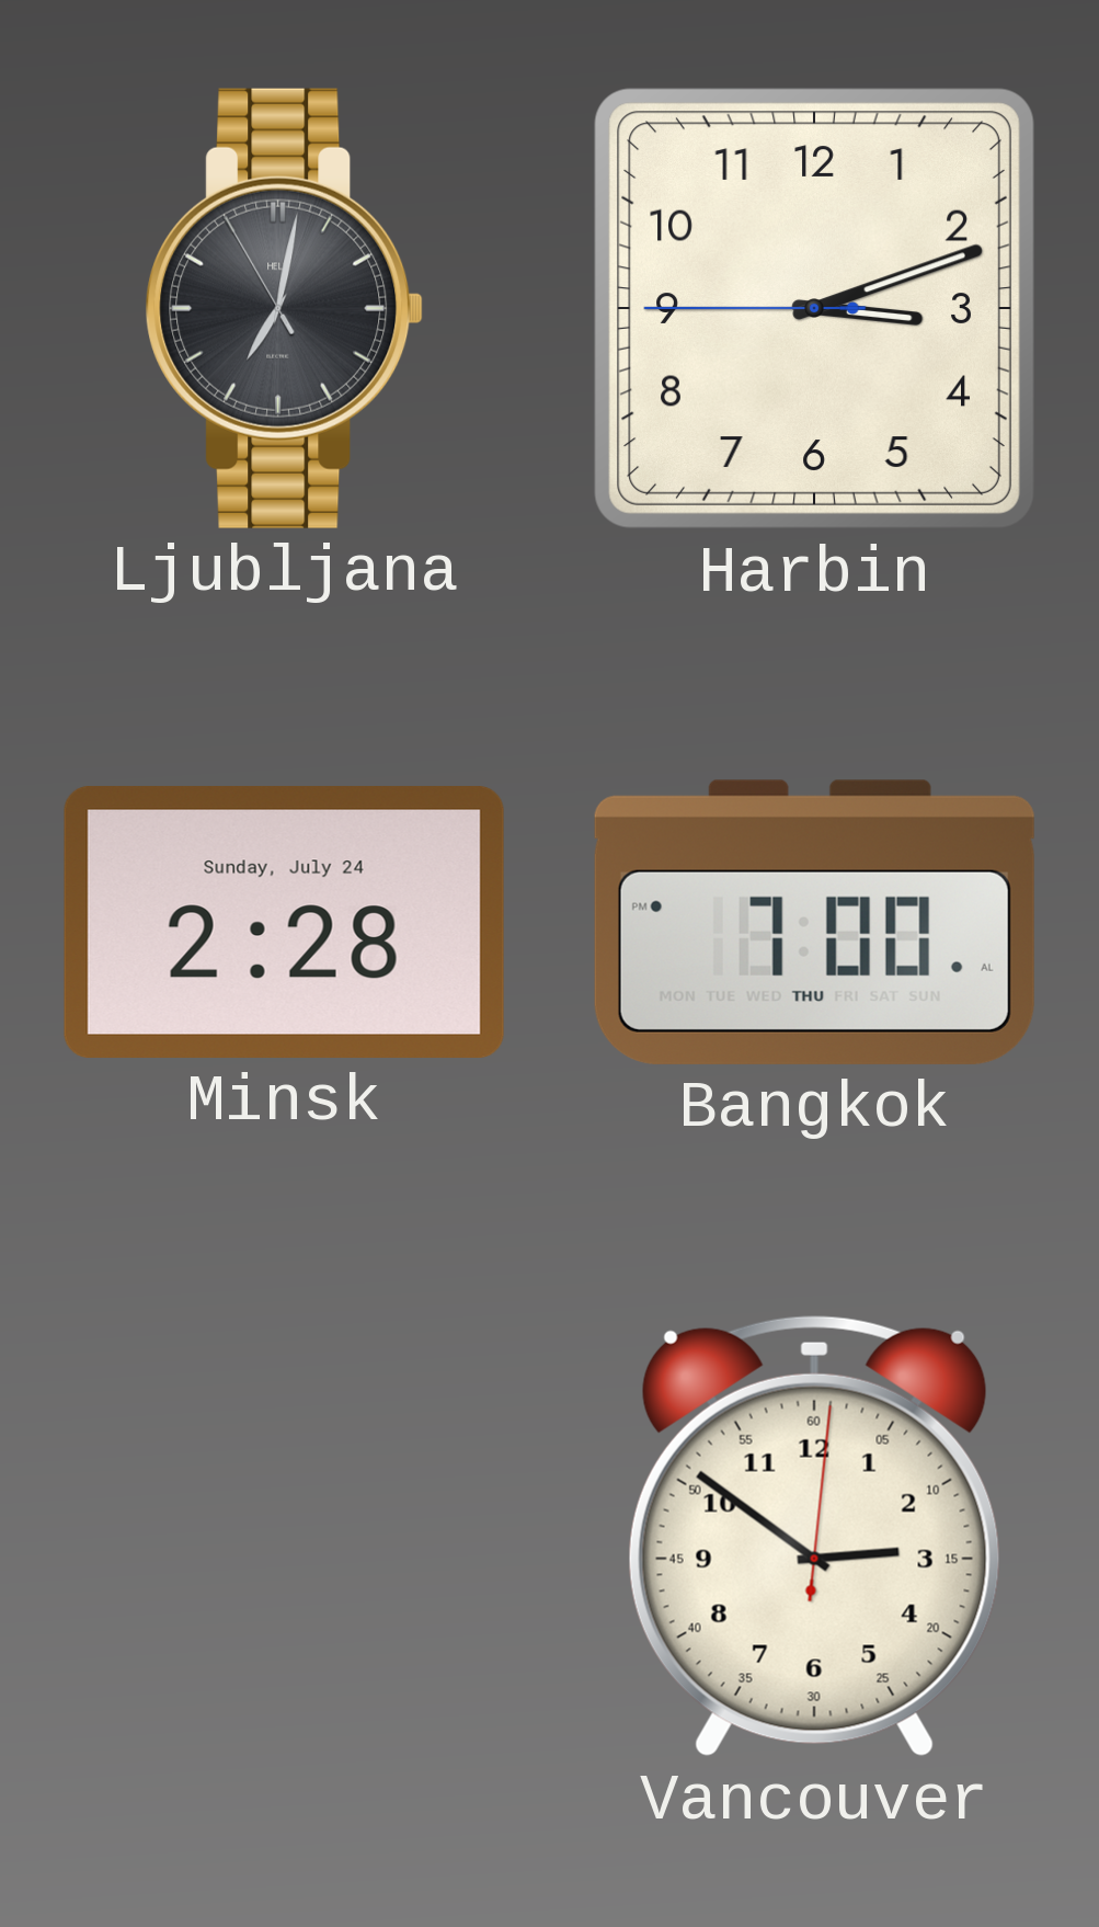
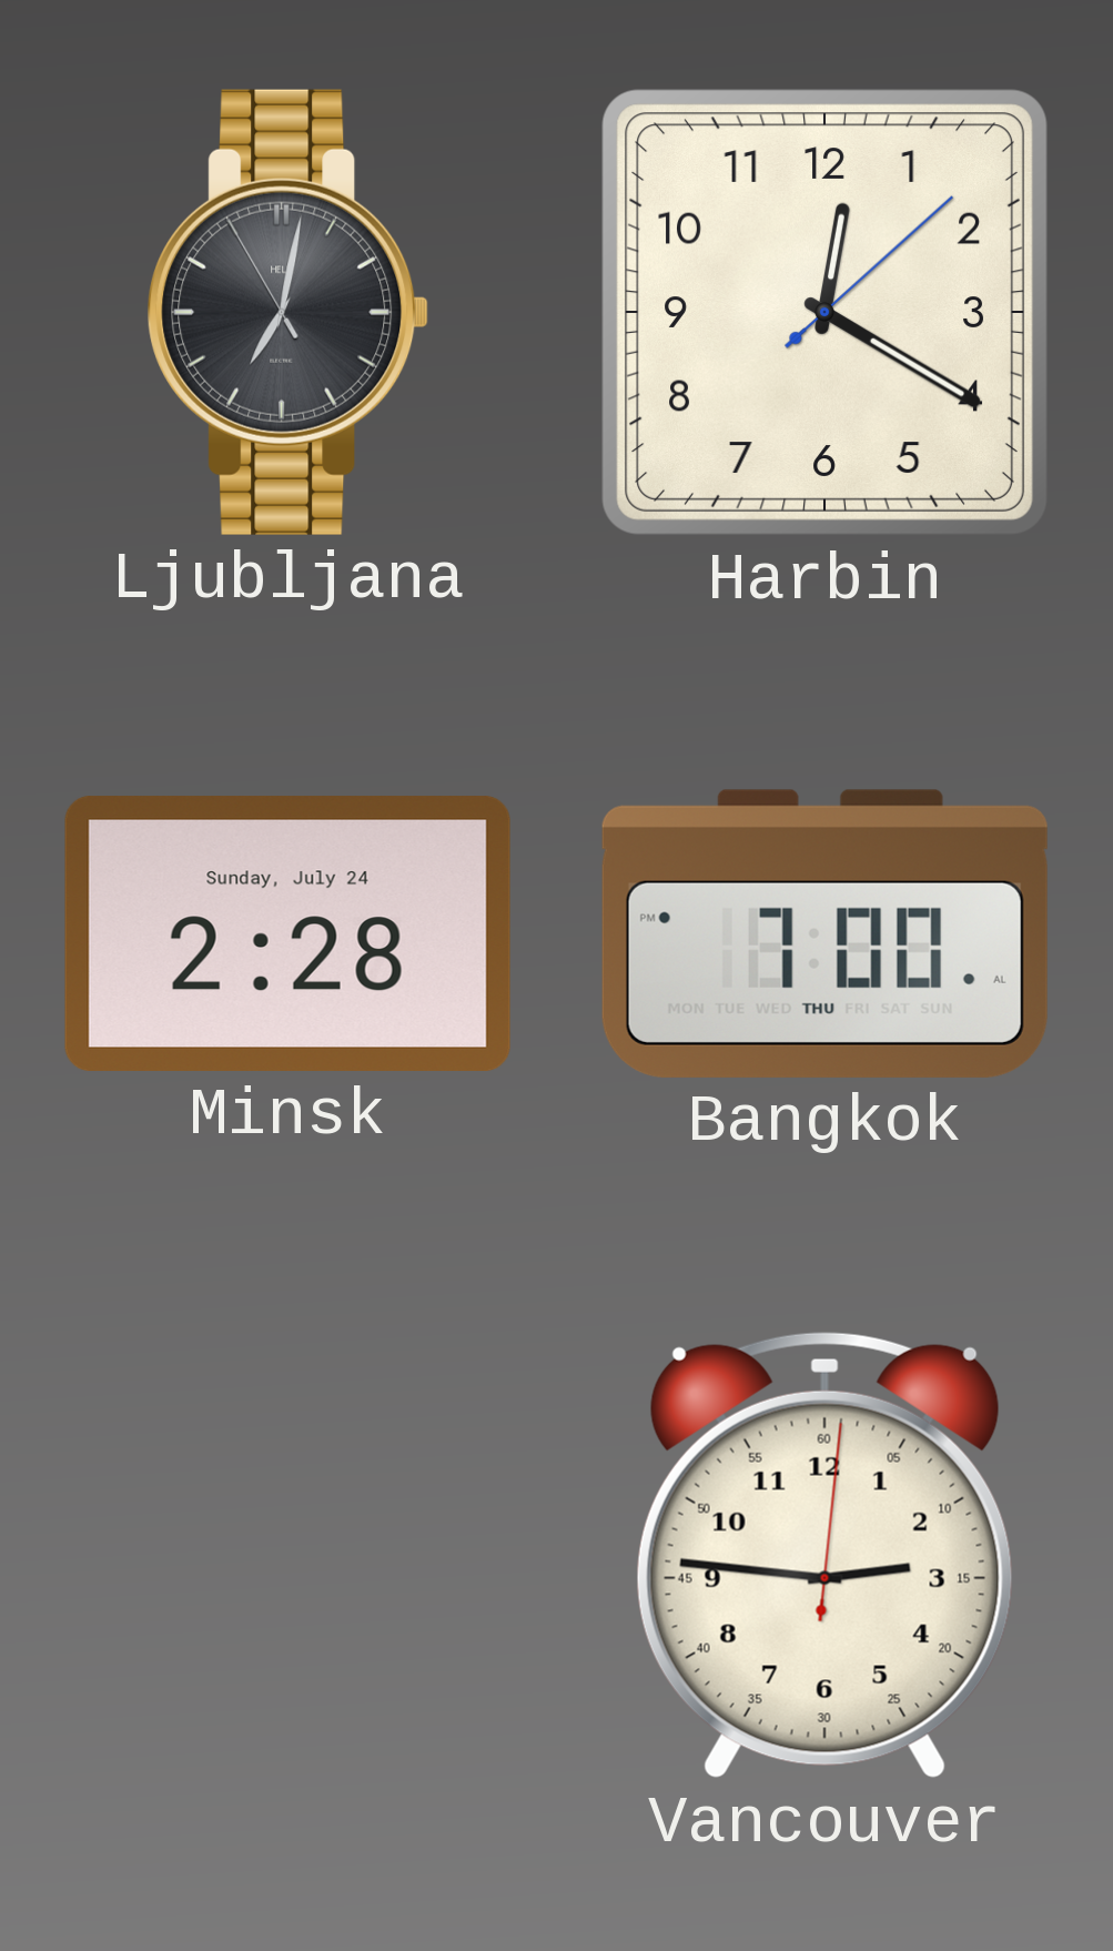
Harbin: 3:11 -> 12:20 (824, 313)
Vancouver: 2:51 -> 2:46 (824, 1555)
